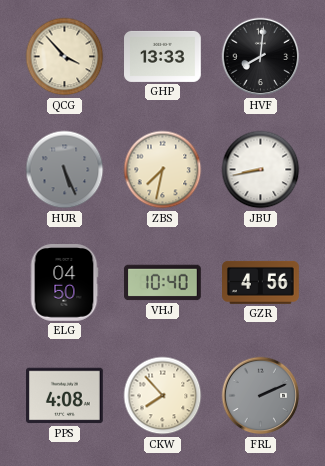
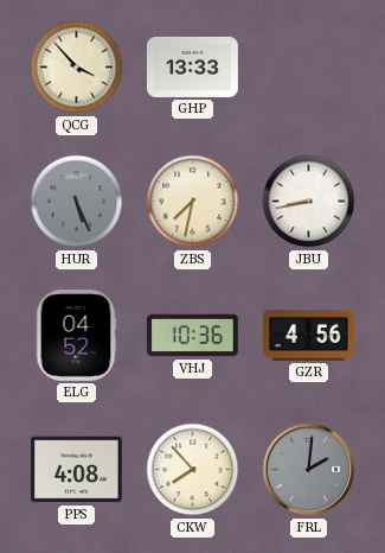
HVF: 8:01 -> none (261, 57)
ELG: 04:50 -> 04:52 (76, 336)
VHJ: 10:40 -> 10:36 (193, 336)
FRL: 2:11 -> 2:01 (309, 470)
